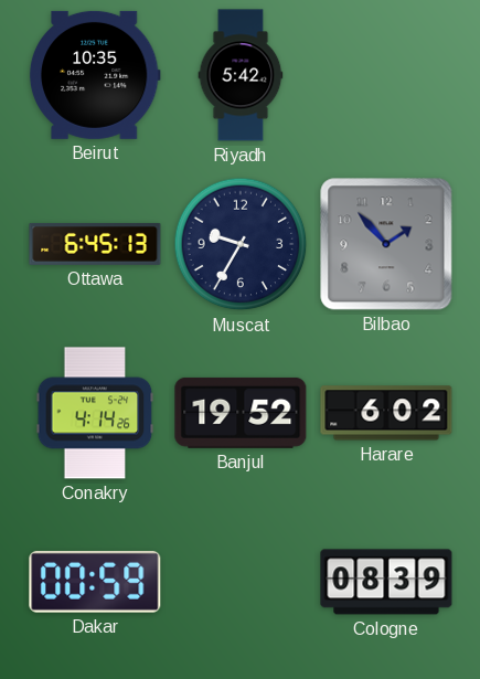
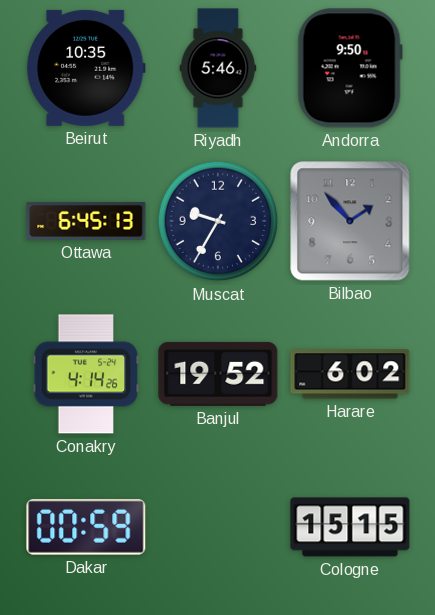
Riyadh: 5:42 -> 5:46 (218, 68)
Andorra: none -> 9:50 (350, 68)
Cologne: 08:39 -> 15:15 (350, 527)
